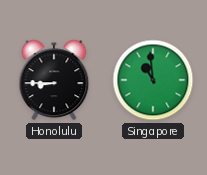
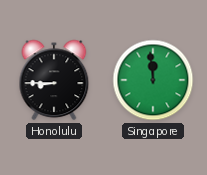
Singapore: 10:59 -> 11:59 (153, 80)
